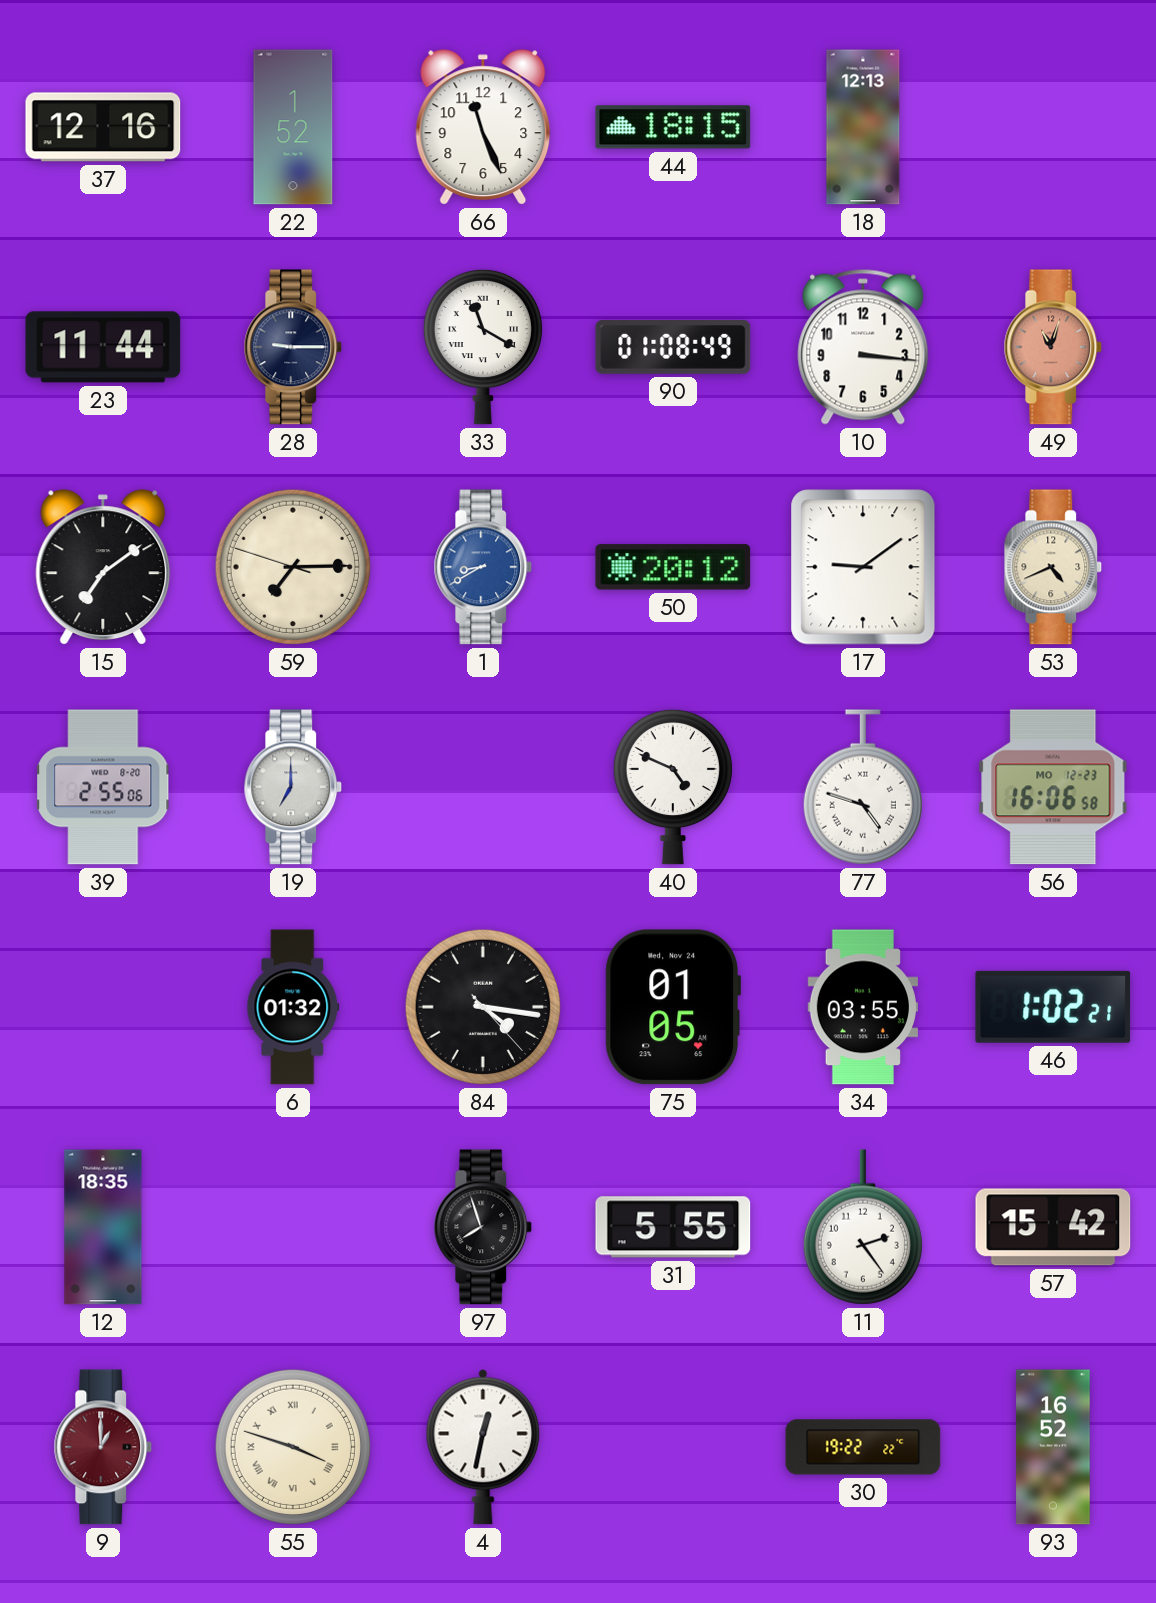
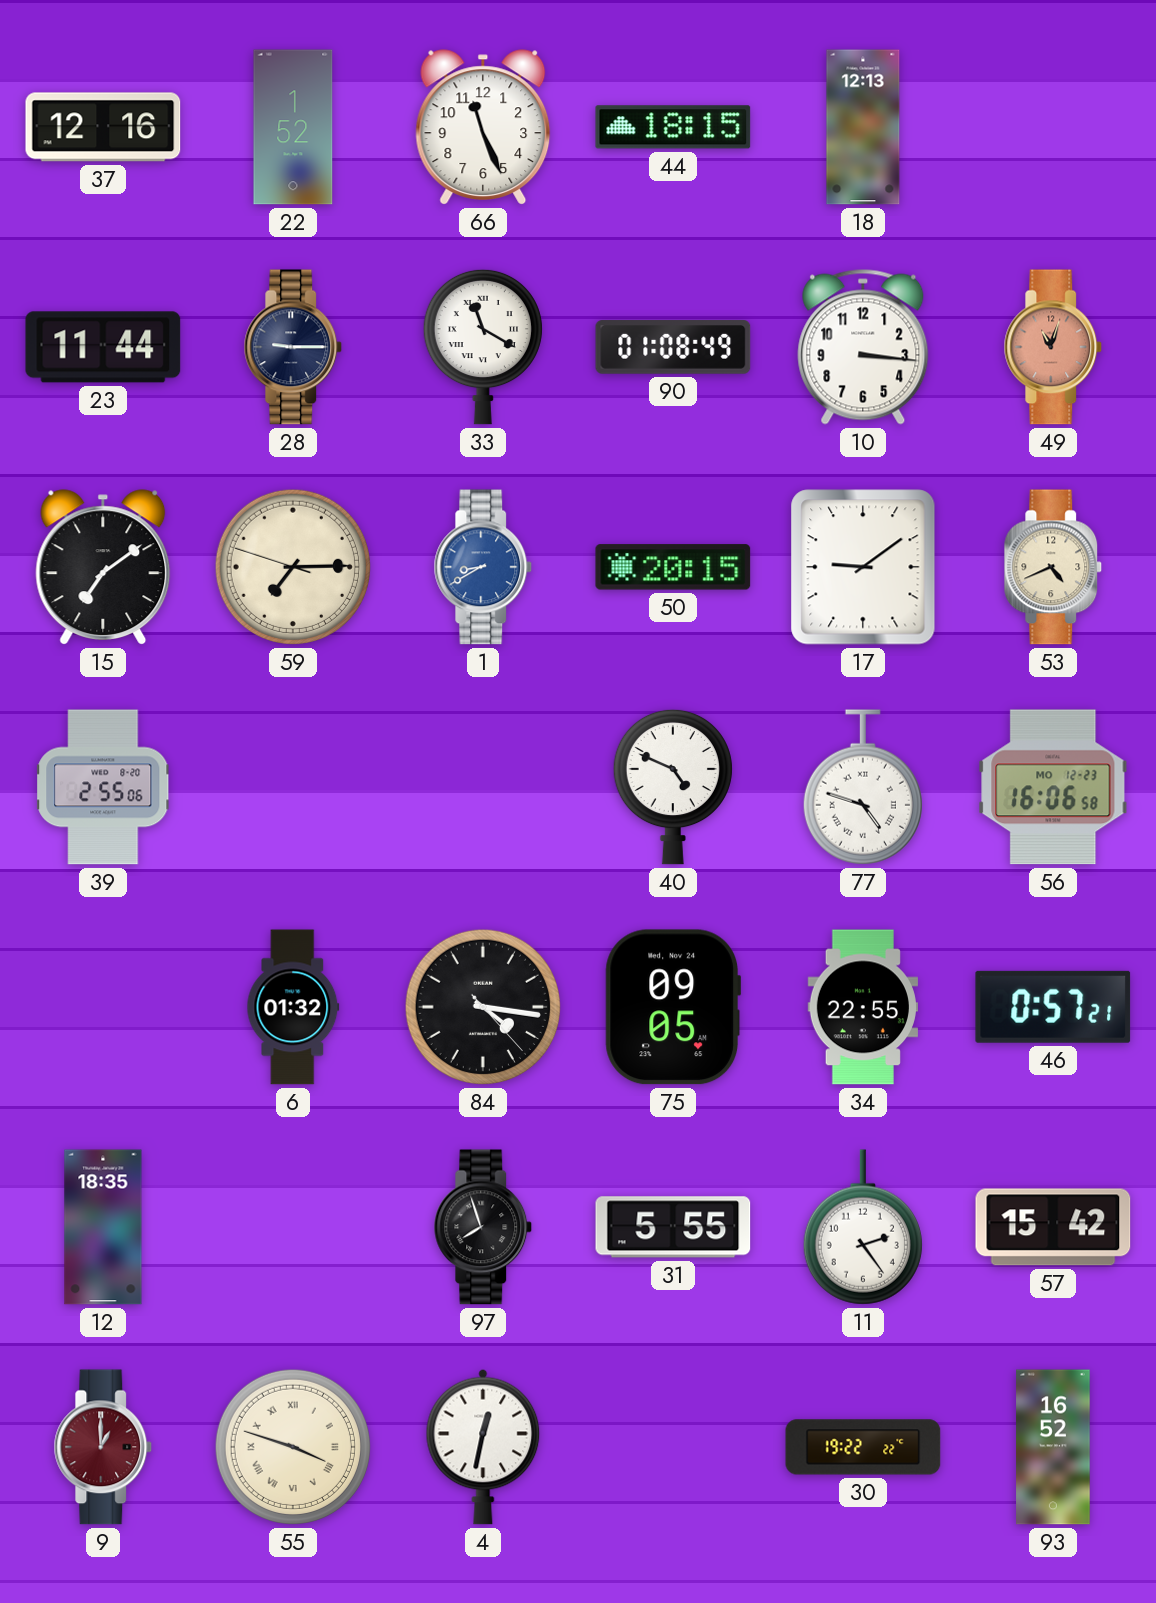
50: 20:12 -> 20:15 (673, 567)
19: 7:00 -> none (293, 787)
75: 01:05 -> 09:05 (672, 1007)
34: 03:55 -> 22:55 (862, 1007)
46: 1:02 -> 0:57 (1053, 1007)
